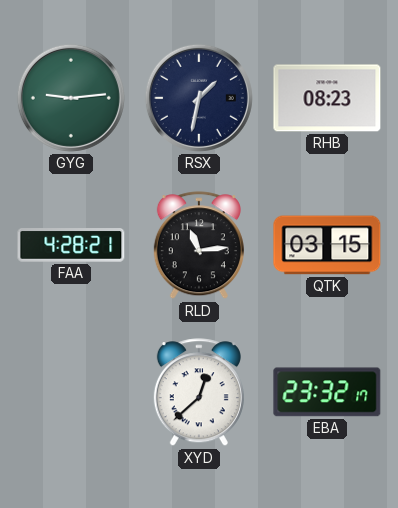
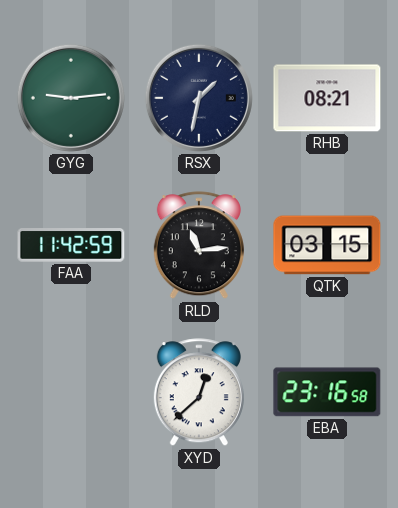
RHB: 08:23 -> 08:21 (327, 98)
FAA: 4:28 -> 11:42 (71, 245)
EBA: 23:32 -> 23:16 (327, 392)
